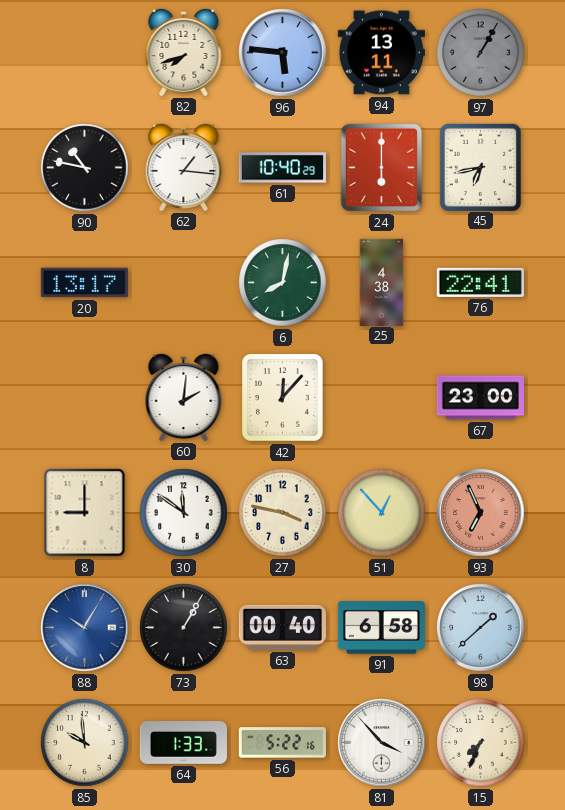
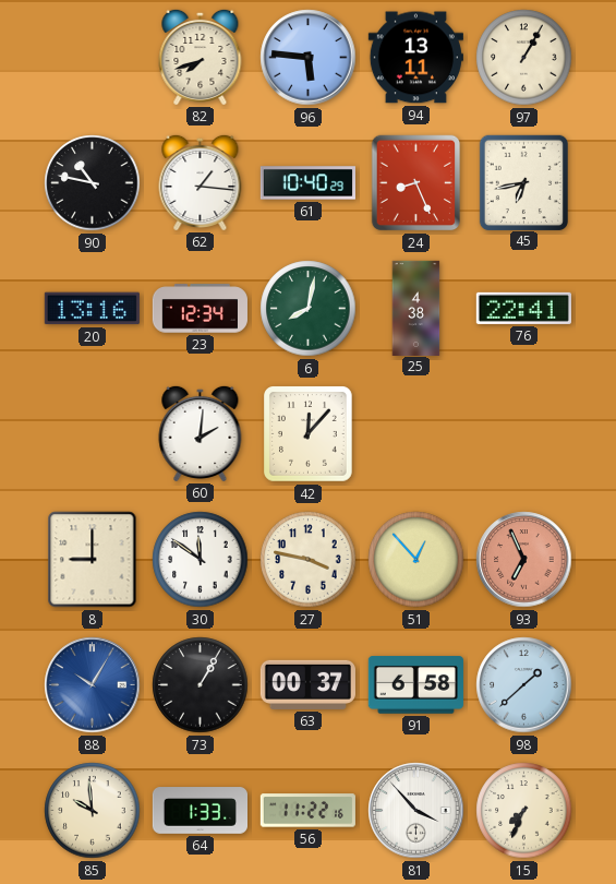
97 dial: grey -> cream (524, 58)
24: 6:00 -> 8:26 (416, 183)
20: 13:17 -> 13:16 (92, 309)
23: none -> 12:34 (200, 309)
67: 23:00 -> none (480, 398)
63: 00:40 -> 00:37 (307, 684)
56: 5:22 -> 11:22 (307, 811)
